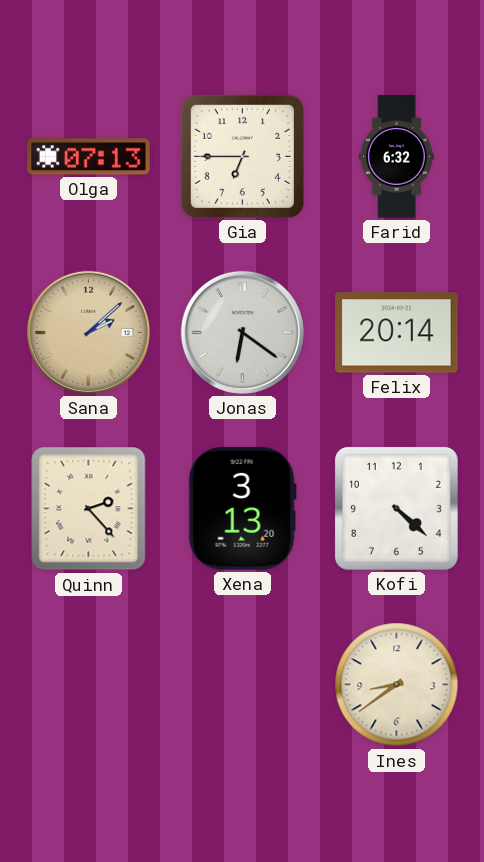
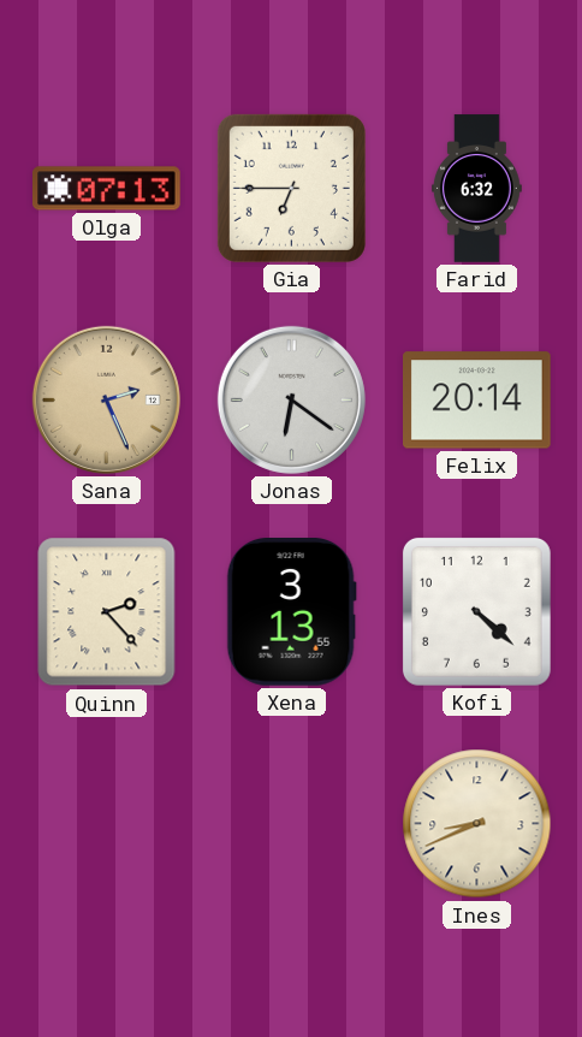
Sana: 2:08 -> 2:26 (106, 399)
Xena: 3:13:20 -> 3:13:55 (291, 612)
Ines: 8:39 -> 8:41 (477, 824)
